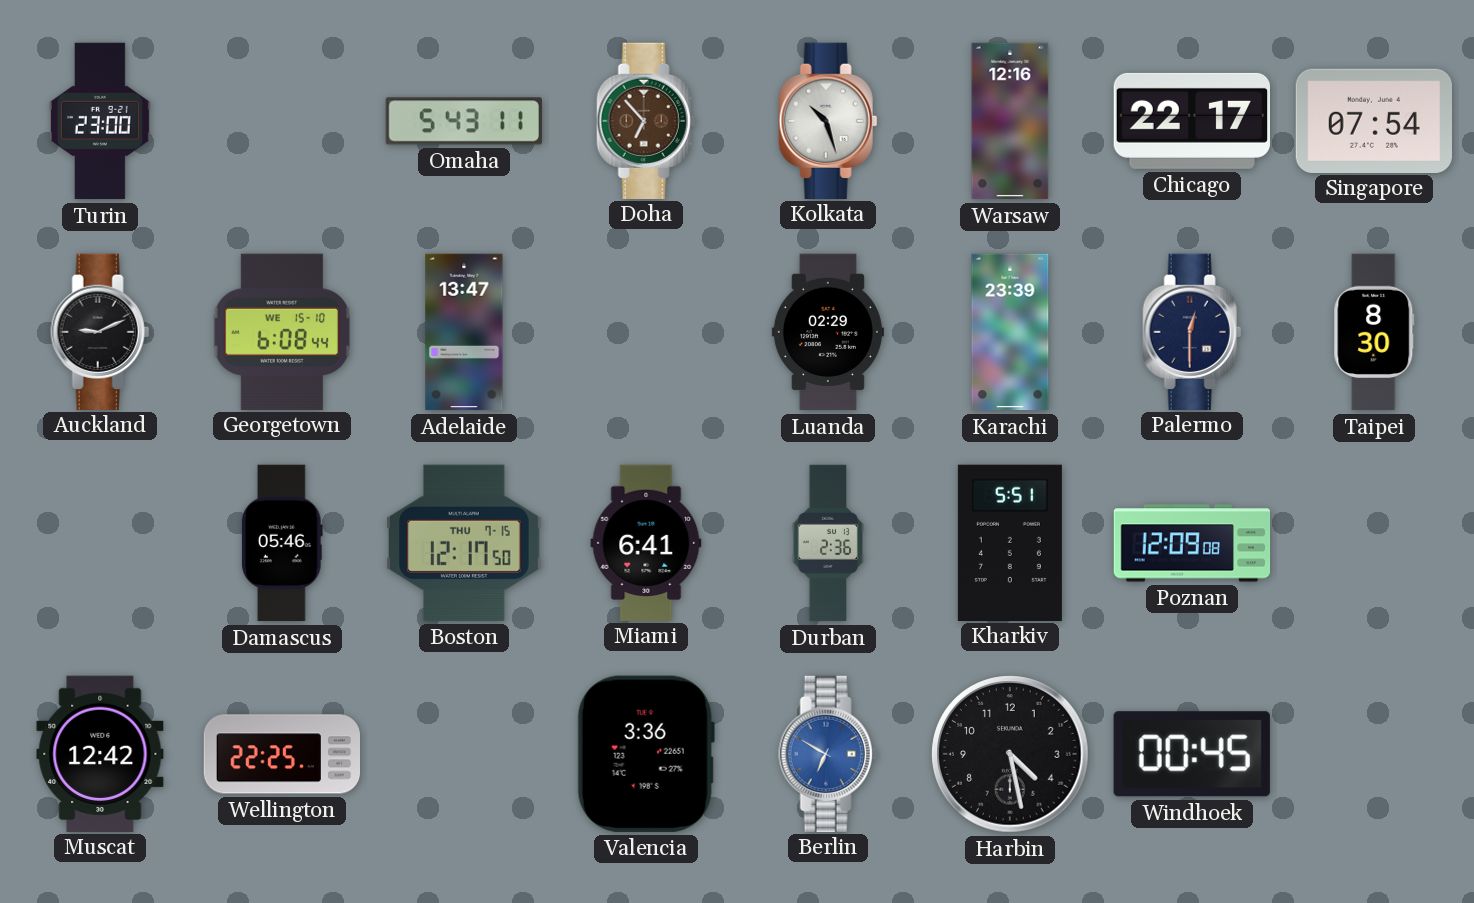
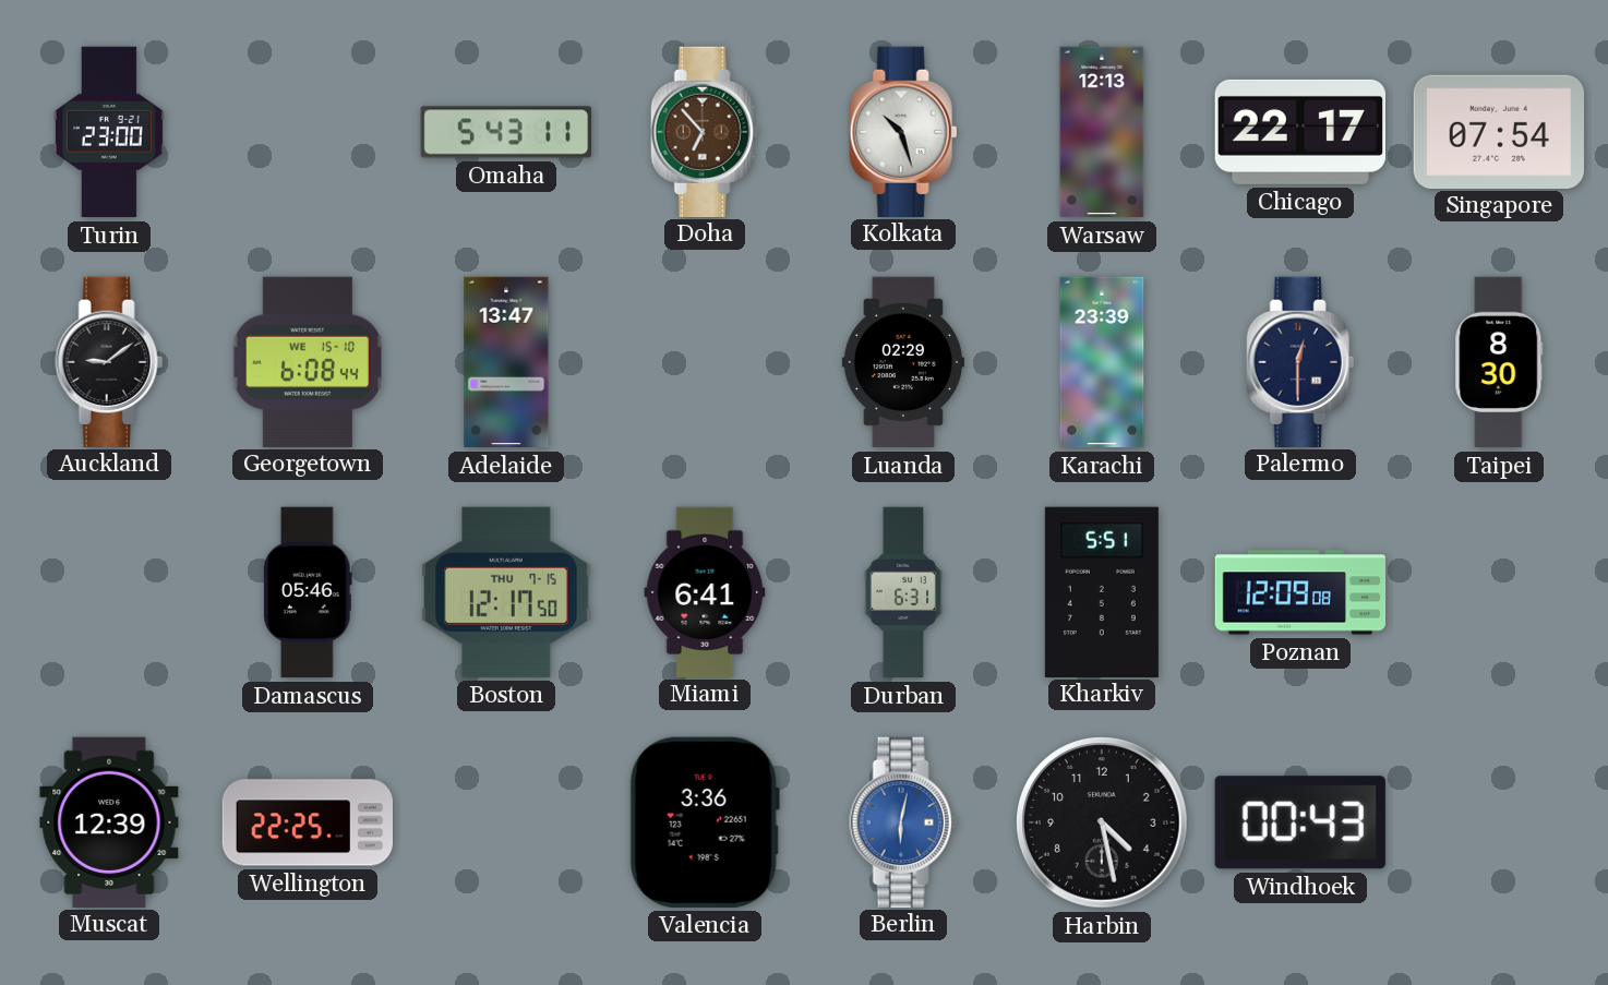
Warsaw: 12:16 -> 12:13 (1102, 132)
Auckland: 9:11 -> 9:09 (109, 361)
Durban: 2:36 -> 6:31 (903, 592)
Muscat: 12:42 -> 12:39 (109, 821)
Berlin: 6:50 -> 6:02 (903, 821)
Windhoek: 00:45 -> 00:43 (1300, 822)
